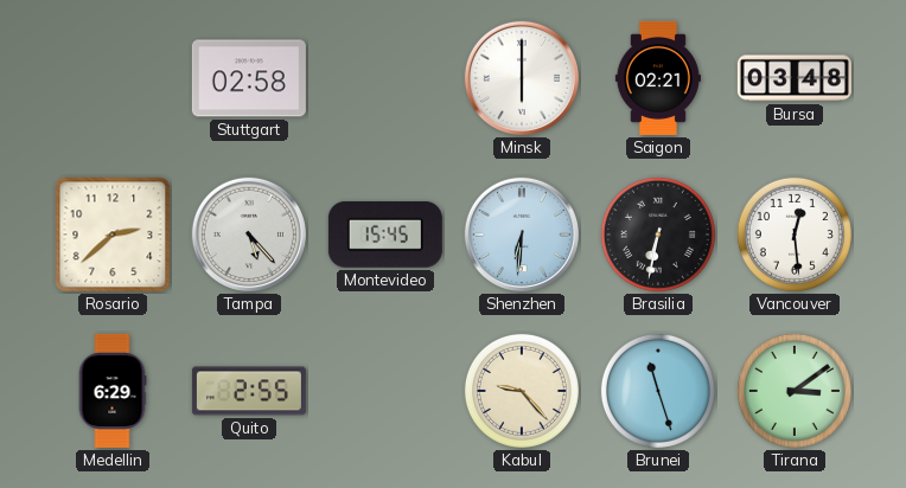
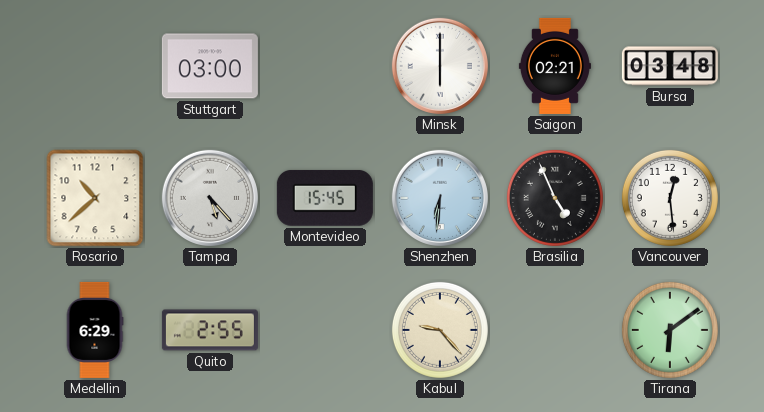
Stuttgart: 02:58 -> 03:00 (210, 66)
Rosario: 2:38 -> 10:38 (95, 198)
Brasilia: 6:32 -> 4:56 (555, 198)
Brunei: 11:27 -> none (658, 391)
Tirana: 3:09 -> 6:09 (670, 330)
